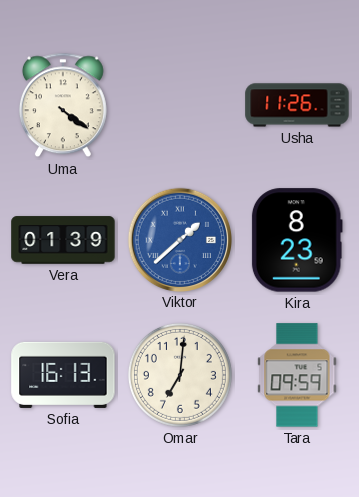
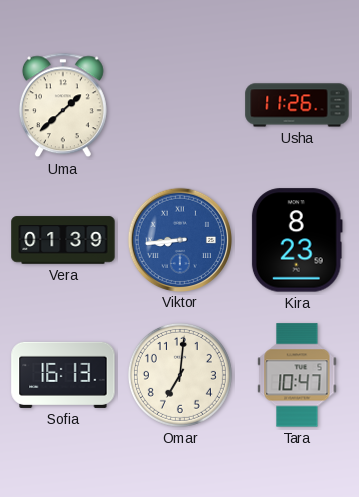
Uma: 4:21 -> 1:38 (63, 105)
Viktor: 1:38 -> 8:44 (179, 239)
Tara: 09:59 -> 10:47 (297, 375)
